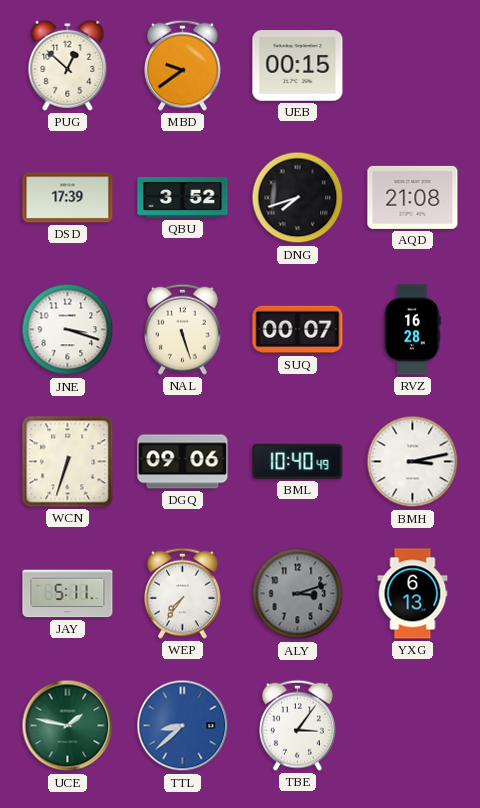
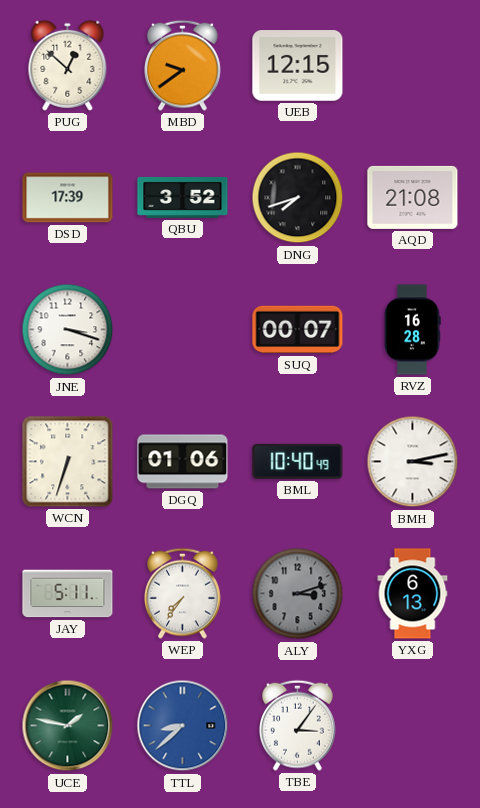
UEB: 00:15 -> 12:15 (298, 66)
NAL: 5:27 -> none (183, 329)
DGQ: 09:06 -> 01:06 (183, 462)
